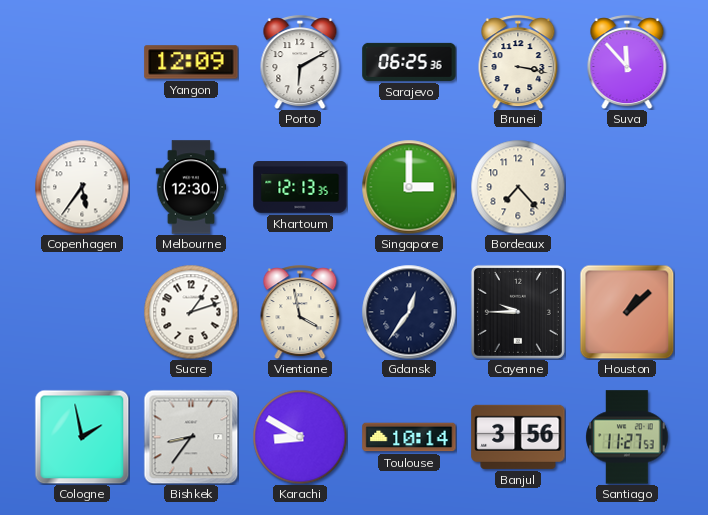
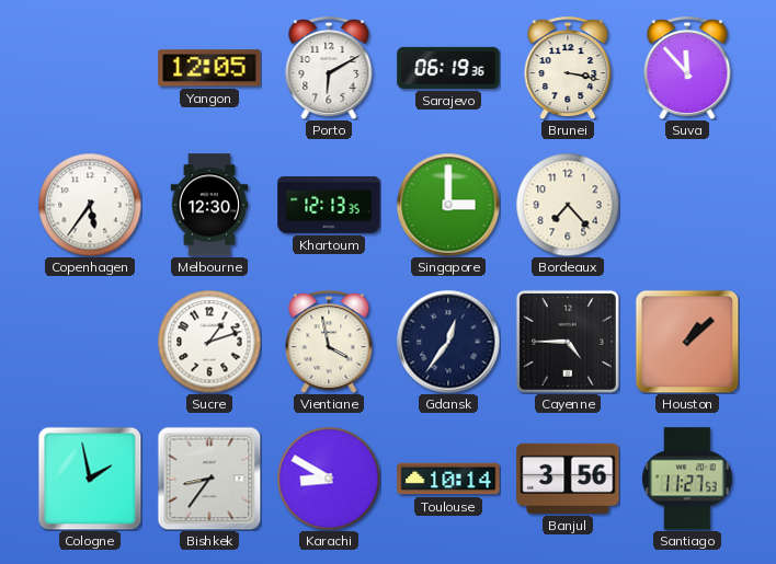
Yangon: 12:09 -> 12:05 (209, 68)
Sarajevo: 06:25 -> 06:19 (448, 68)
Cayenne: 9:45 -> 4:45 (568, 342)
